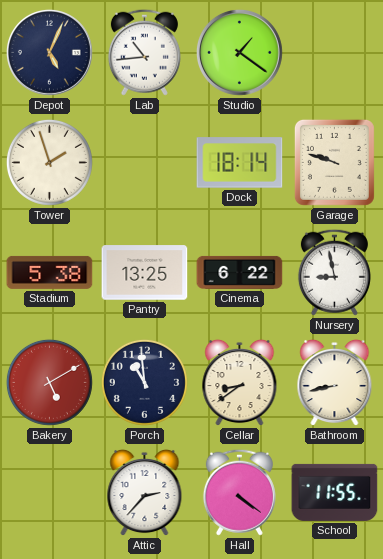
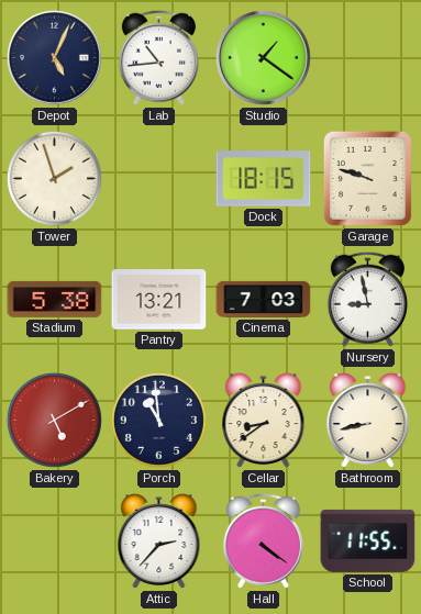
Dock: 18:14 -> 18:15 (264, 179)
Pantry: 13:25 -> 13:21 (159, 300)
Cinema: 6:22 -> 7:03 (264, 299)
